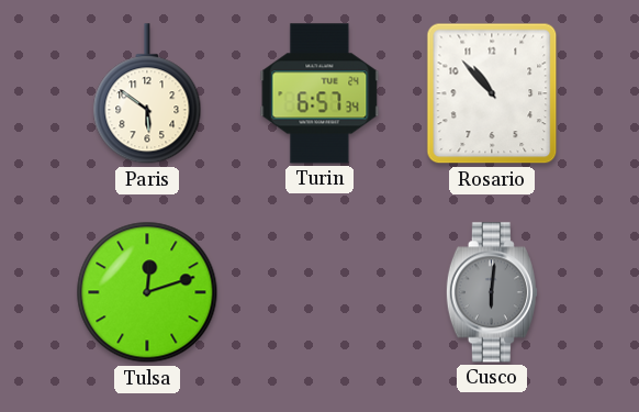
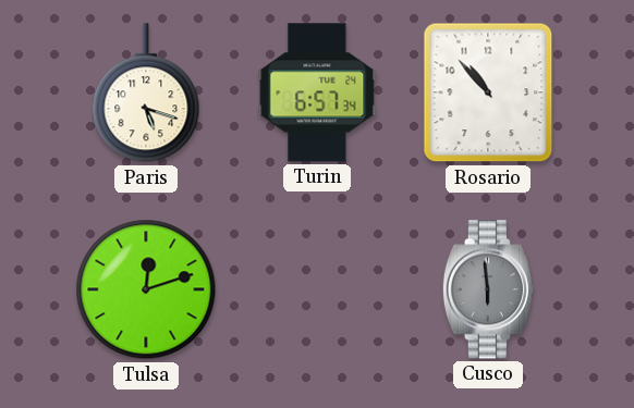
Paris: 5:51 -> 5:18 (146, 94)
Cusco: 6:01 -> 5:59 (488, 289)
